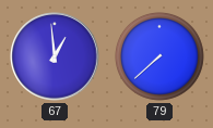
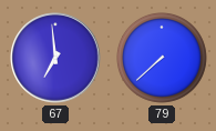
67: 12:59 -> 6:59 (55, 58)
